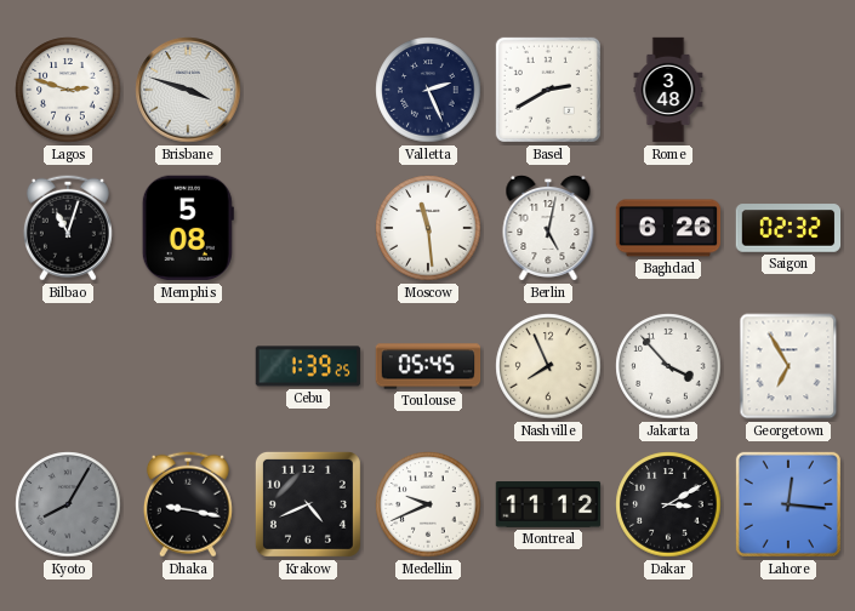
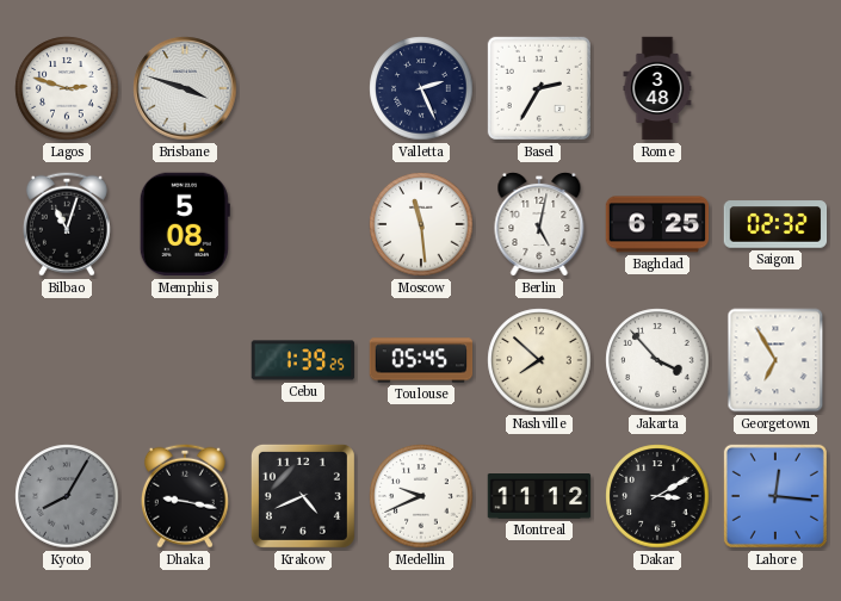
Basel: 2:40 -> 2:35 (539, 88)
Baghdad: 6:26 -> 6:25 (657, 224)
Nashville: 7:56 -> 7:52 (539, 360)
